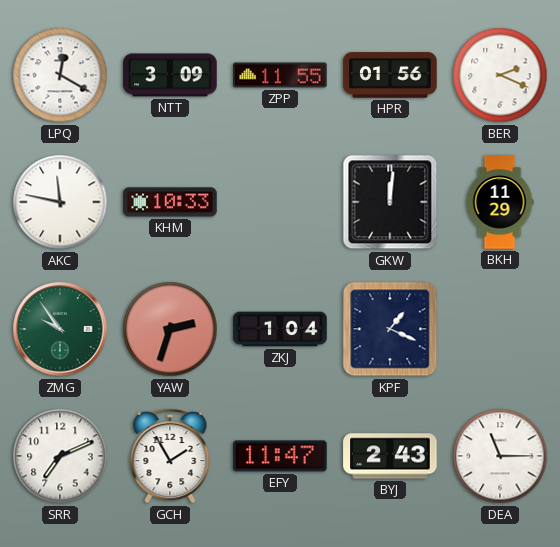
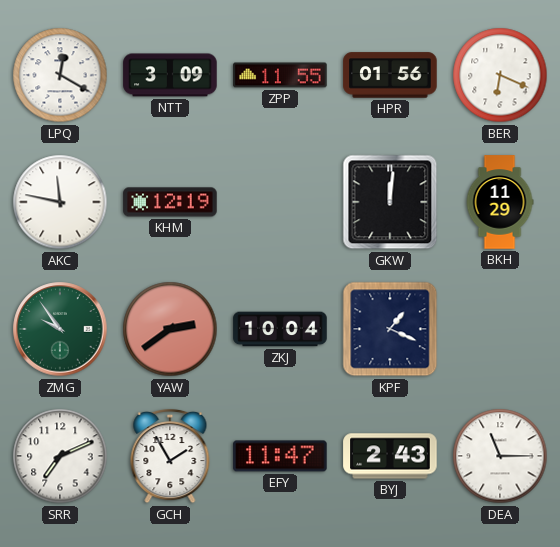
BER: 2:19 -> 6:19 (500, 75)
KHM: 10:33 -> 12:19 (170, 202)
YAW: 2:33 -> 2:39 (170, 329)
ZKJ: 1:04 -> 10:04 (280, 329)
